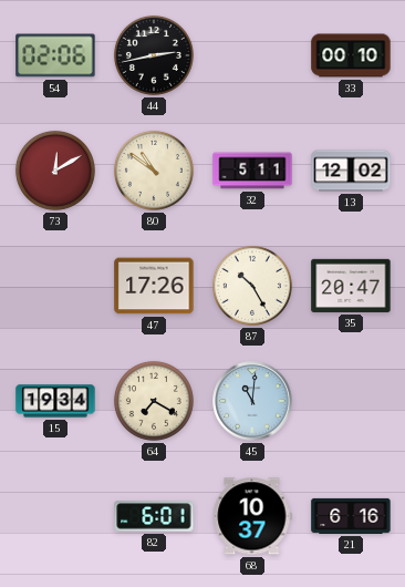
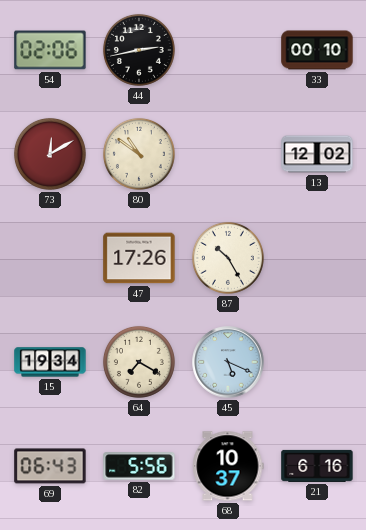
32: 5:11 -> none (252, 171)
35: 20:47 -> none (351, 286)
45: 11:01 -> 5:19 (228, 362)
69: none -> 06:43 (50, 466)
82: 6:01 -> 5:56 (139, 466)
